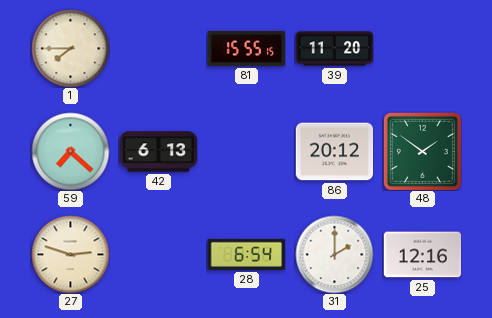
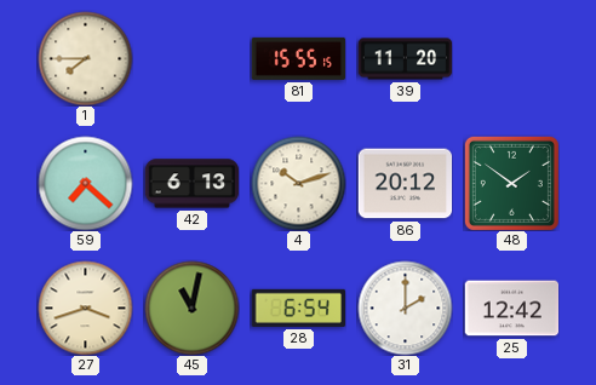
4: none -> 10:12 (298, 183)
27: 2:48 -> 3:42 (85, 308)
45: none -> 11:02 (191, 308)
25: 12:16 -> 12:42 (511, 309)
